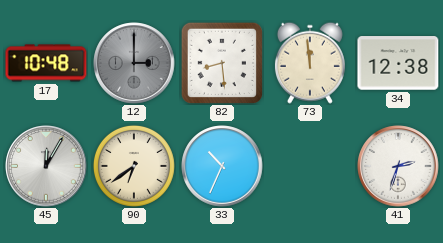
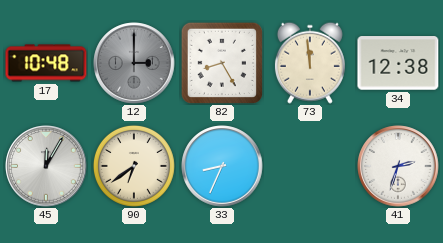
82: 8:29 -> 8:25 (222, 63)
33: 10:34 -> 8:34 (222, 166)
